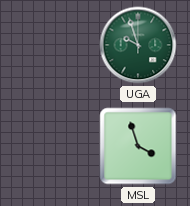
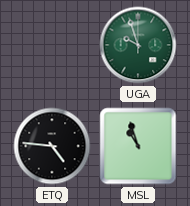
ETQ: none -> 4:46 (52, 146)
MSL: 3:57 -> 10:57 (138, 146)
